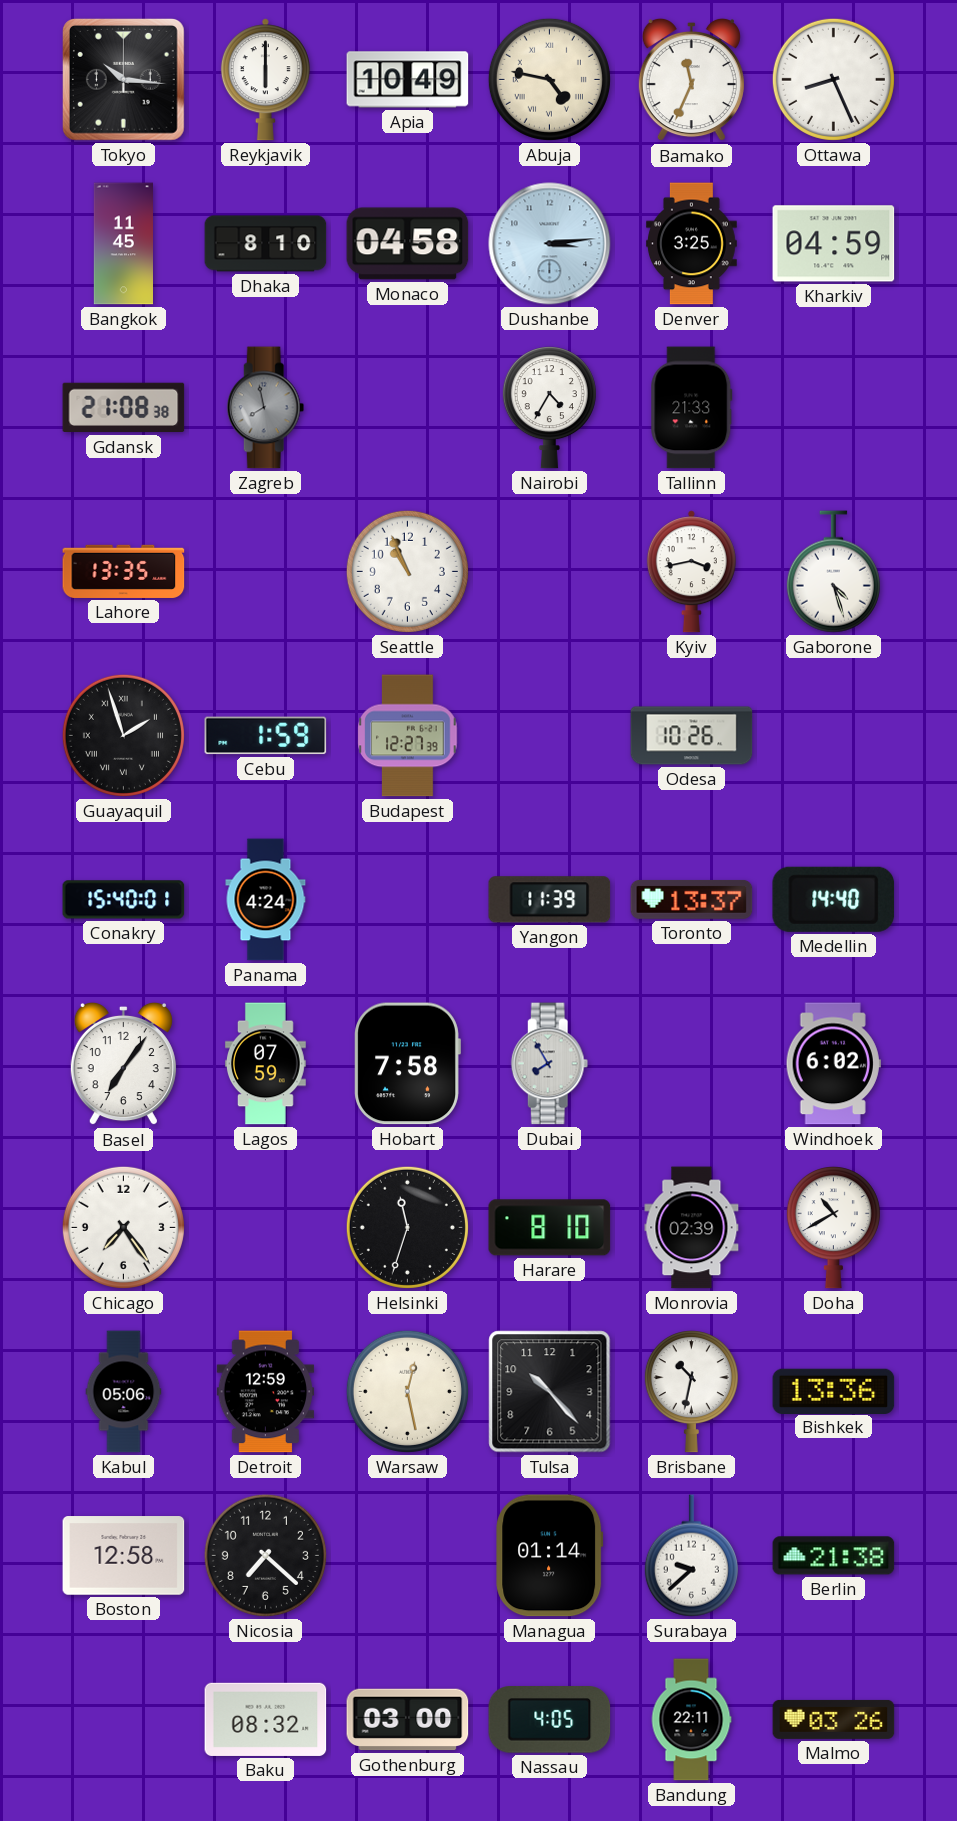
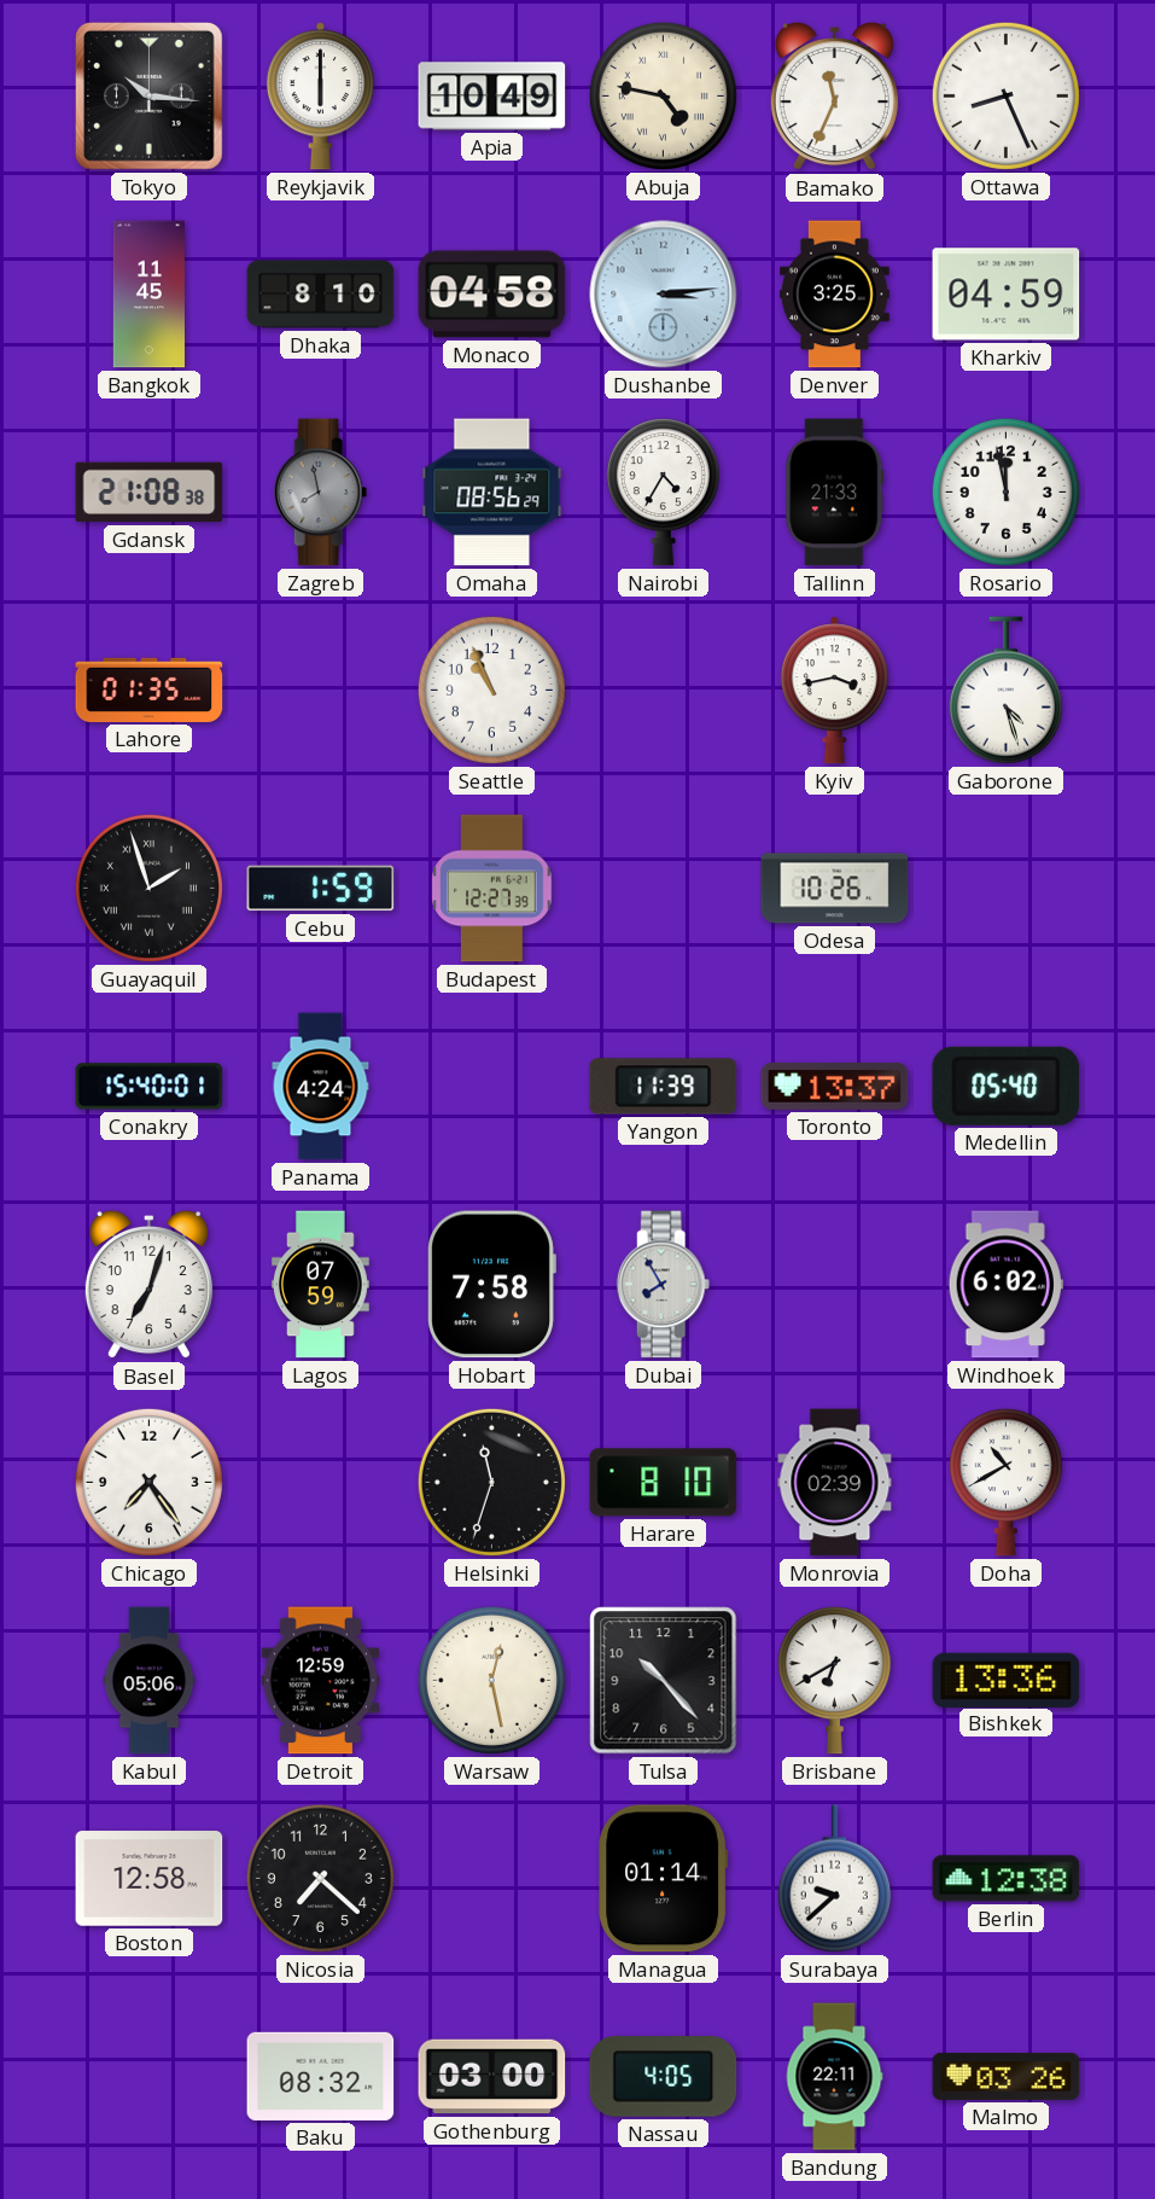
Omaha: none -> 08:56 (492, 493)
Rosario: none -> 11:58 (1005, 491)
Lahore: 13:35 -> 01:35 (150, 690)
Medellin: 14:40 -> 05:40 (1007, 1086)
Basel: 7:06 -> 7:03 (148, 1285)
Brisbane: 10:32 -> 6:40 (834, 1681)
Berlin: 21:38 -> 12:38 (1007, 1879)
